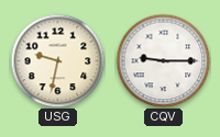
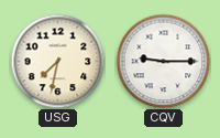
USG: 9:32 -> 7:32 (57, 61)
